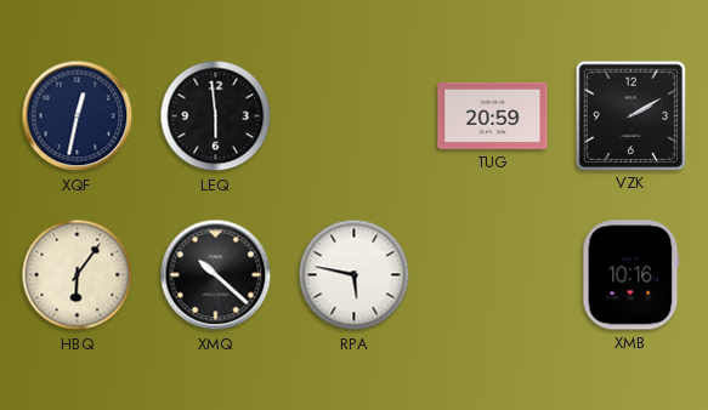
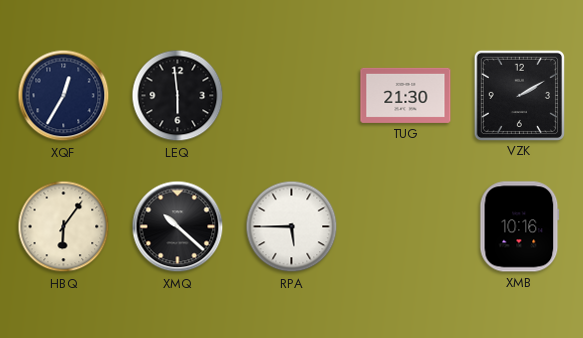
XQF: 12:32 -> 12:35 (64, 96)
TUG: 20:59 -> 21:30 (406, 95)
RPA: 5:47 -> 5:45 (292, 227)
